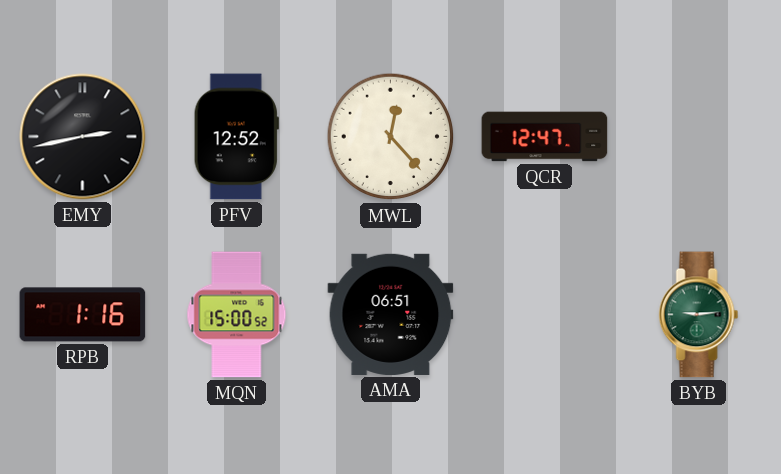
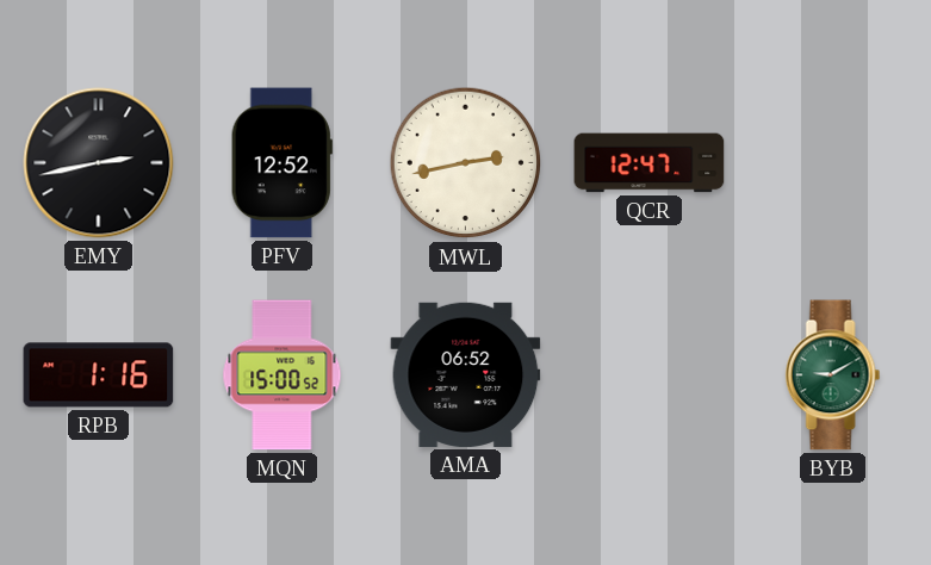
MWL: 12:23 -> 2:43 (466, 163)
AMA: 06:51 -> 06:52 (466, 374)
BYB: 9:14 -> 9:10 (833, 375)
